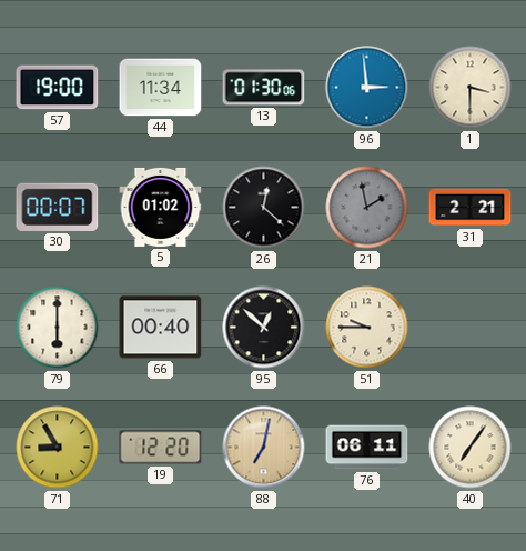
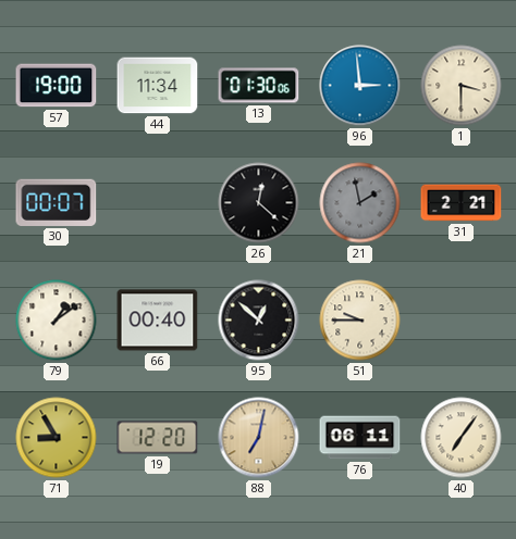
5: 01:02 -> none (161, 207)
79: 6:00 -> 1:09 (57, 321)
